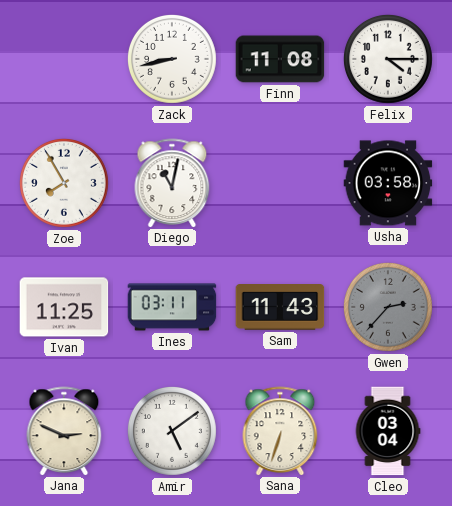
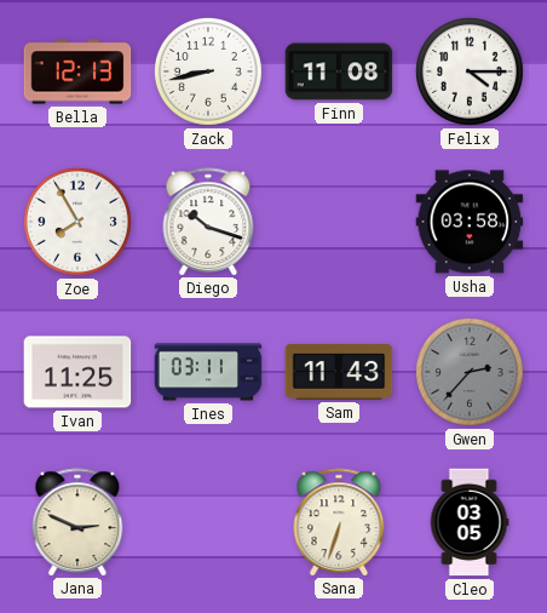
Bella: none -> 12:13 (77, 71)
Diego: 11:02 -> 10:18 (208, 222)
Amir: 5:09 -> none (172, 431)
Cleo: 03:04 -> 03:05 (470, 522)
